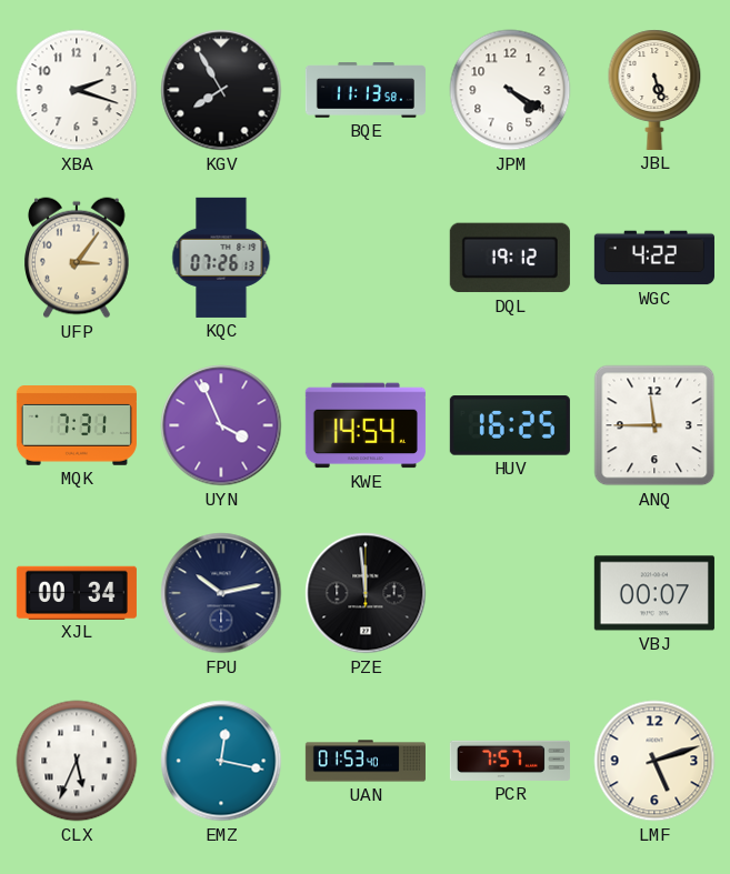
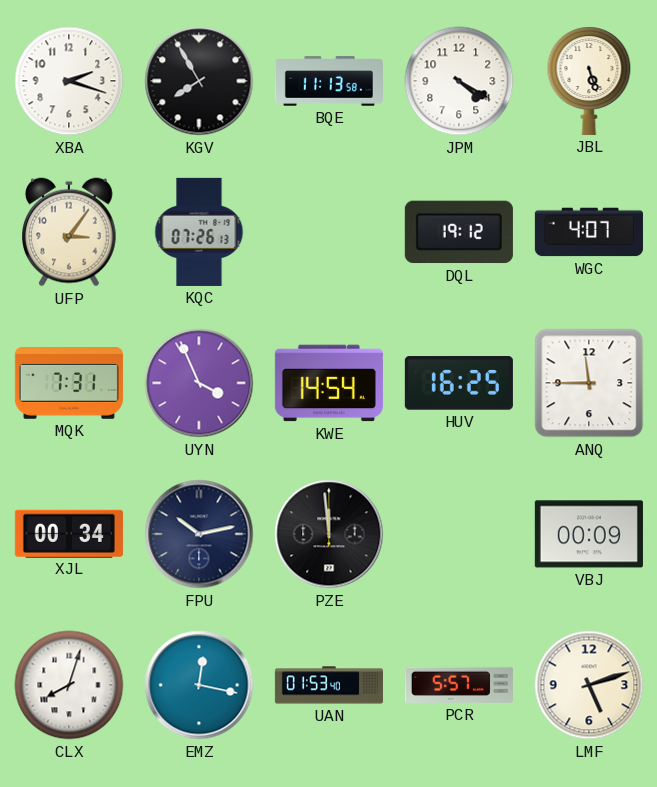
WGC: 4:22 -> 4:07 (589, 232)
VBJ: 00:07 -> 00:09 (589, 534)
CLX: 5:34 -> 8:03 (69, 685)
PCR: 7:57 -> 5:57 (459, 685)
